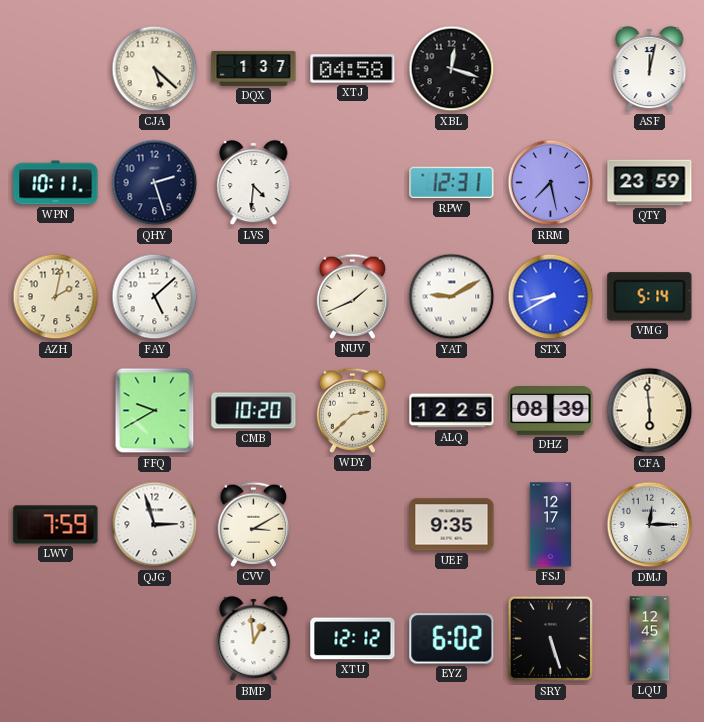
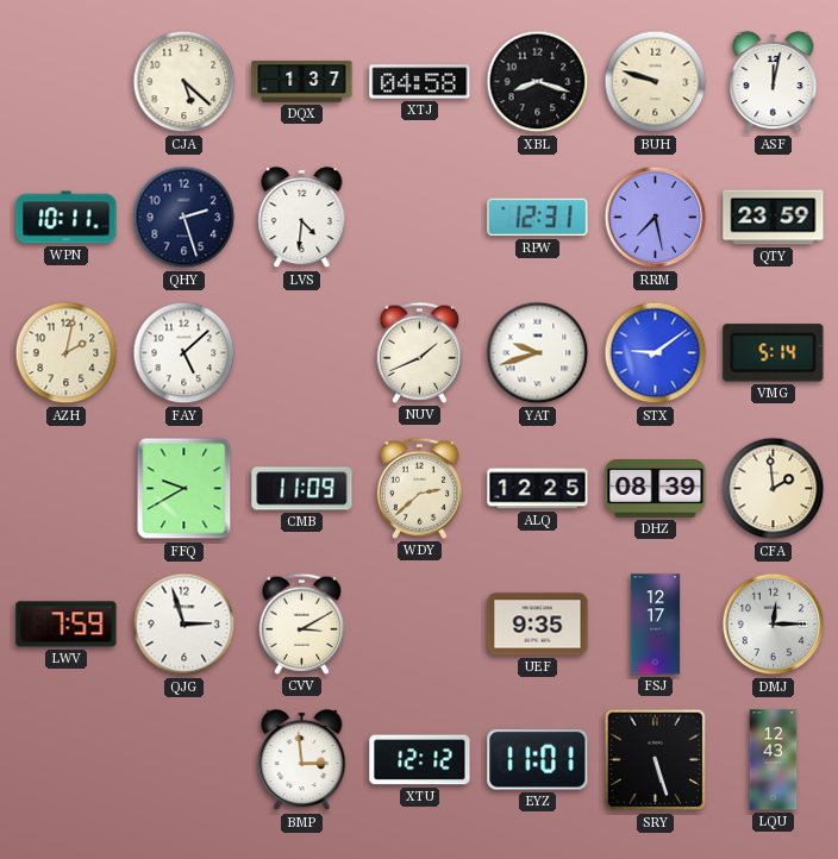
XBL: 12:18 -> 8:18 (538, 82)
BUH: none -> 9:48 (656, 82)
YAT: 9:10 -> 9:42 (538, 353)
STX: 8:40 -> 9:09 (656, 353)
CMB: 10:20 -> 11:09 (302, 489)
CFA: 5:59 -> 1:59 (774, 489)
BMP: 12:59 -> 2:59 (302, 760)
EYZ: 6:02 -> 11:01 (538, 760)
LQU: 12:45 -> 12:43 (774, 760)
